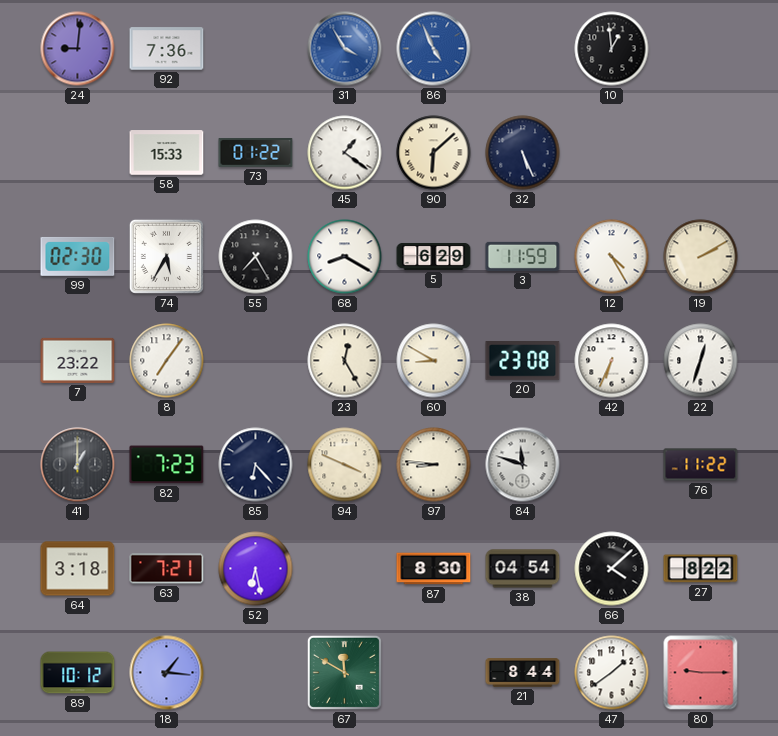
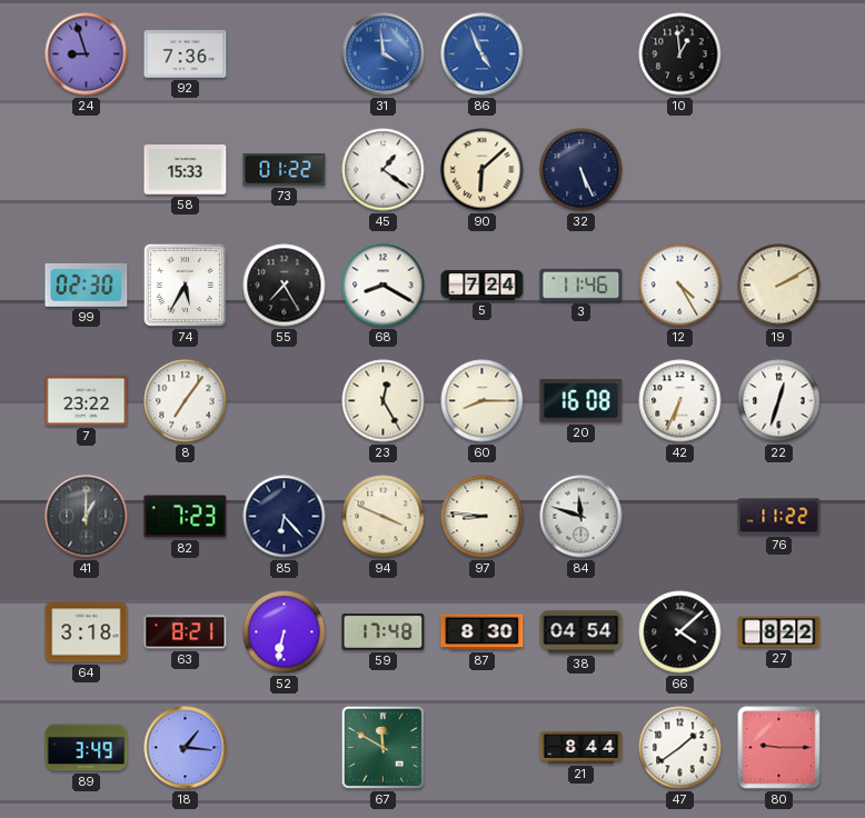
24: 9:01 -> 8:57 (87, 54)
31: 3:55 -> 3:59 (384, 54)
5: 6:29 -> 7:24 (483, 285)
3: 11:59 -> 11:46 (581, 285)
60: 8:50 -> 8:15 (483, 401)
20: 23:08 -> 16:08 (581, 401)
63: 7:21 -> 8:21 (186, 632)
52: 6:28 -> 6:32 (285, 632)
59: none -> 17:48 (384, 632)
89: 10:12 -> 3:49 (87, 748)
